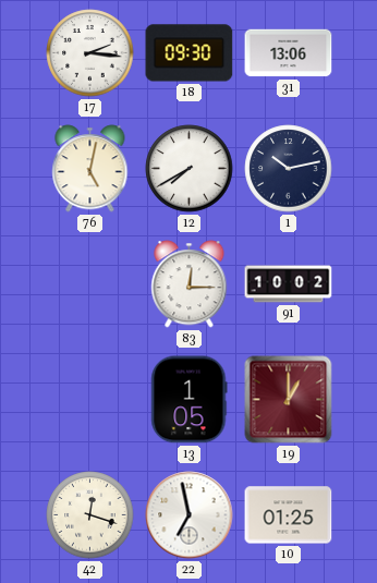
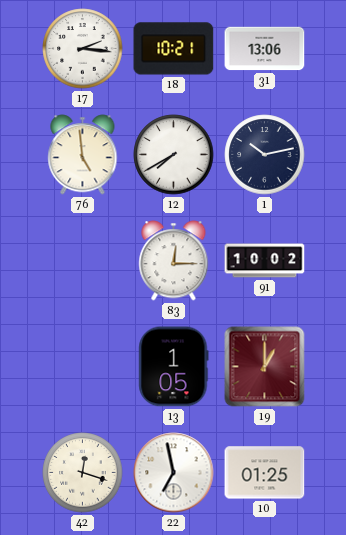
18: 09:30 -> 10:21 (174, 49)
76: 5:02 -> 4:59 (83, 155)
